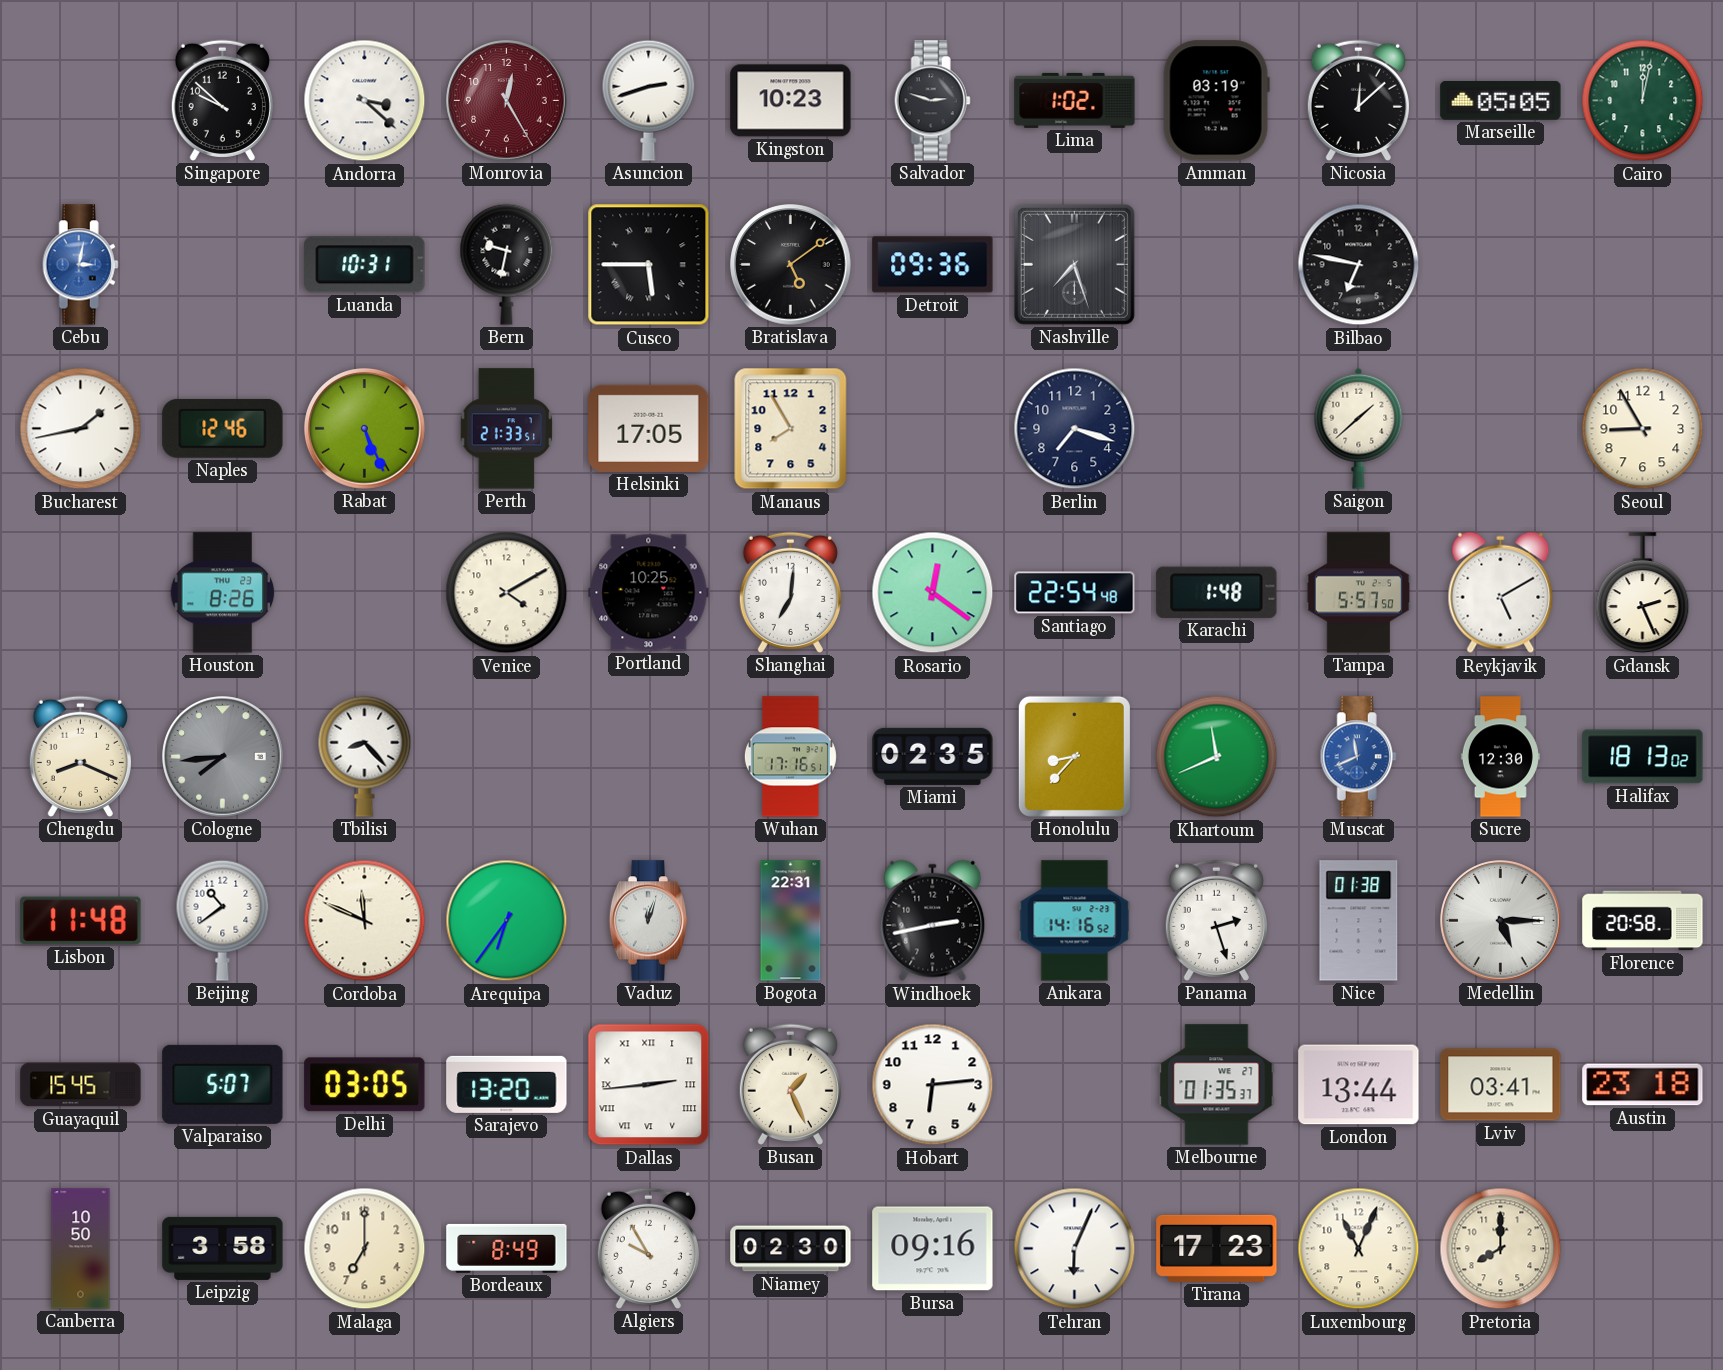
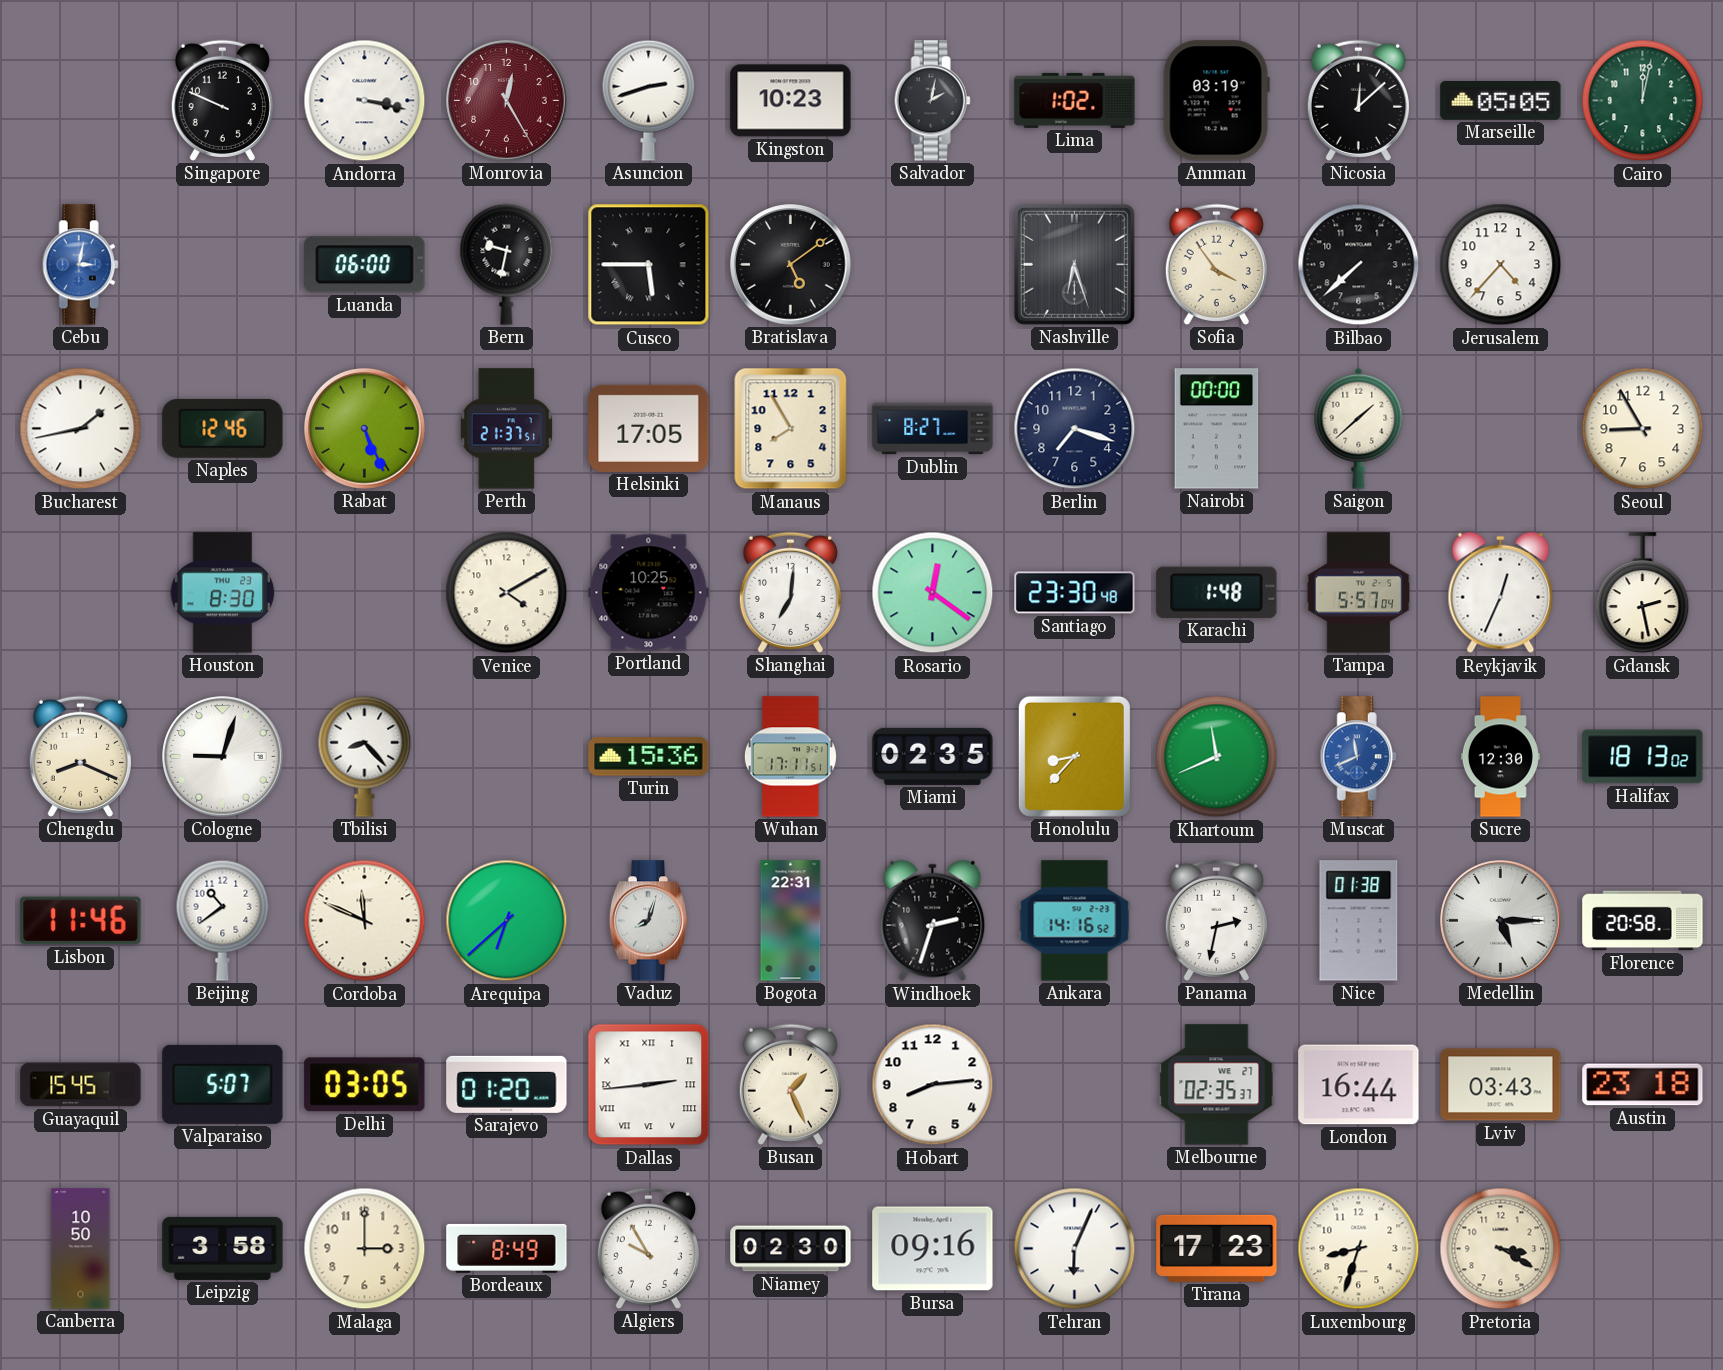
Singapore: 9:52 -> 9:49 (222, 100)
Andorra: 3:22 -> 3:17 (365, 101)
Salvador: 2:48 -> 2:02 (932, 101)
Luanda: 10:31 -> 06:00 (365, 265)
Detroit: 09:36 -> none (933, 265)
Nashville: 7:27 -> 6:27 (1074, 264)
Sofia: none -> 3:54 (1216, 264)
Bilbao: 6:47 -> 7:38 (1359, 265)
Jerusalem: none -> 4:37 (1501, 265)
Perth: 21:33 -> 21:37 (506, 429)
Dublin: none -> 8:27 (933, 429)
Nairobi: none -> 00:00 (1217, 429)
Houston: 8:26 -> 8:30 (223, 593)
Santiago: 22:54 -> 23:30 (1075, 593)
Tampa: 5:57:50 -> 5:57:04 (1358, 593)
Reykjavik: 5:10 -> 12:34 (1501, 593)
Gdansk: 2:26 -> 2:28 (1643, 593)
Cologne: 7:44 -> 9:03 (223, 757)
Cologne dial: grey -> white (223, 757)
Turin: none -> 15:36 (649, 757)
Wuhan: 17:16 -> 17:11 (790, 757)
Lisbon: 11:48 -> 11:46 (81, 921)
Arequipa: 6:36 -> 6:38 (507, 921)
Vaduz: 12:03 -> 8:03 (649, 921)
Windhoek: 2:43 -> 2:33 (933, 921)
Panama: 2:27 -> 2:32 (1216, 920)
Sarajevo: 13:20 -> 01:20 (507, 1084)
Hobart: 6:14 -> 8:14 (933, 1085)
Melbourne: 01:35 -> 02:35 (1217, 1085)
London: 13:44 -> 16:44 (1359, 1085)
Lviv: 03:41 -> 03:43 (1501, 1085)
Malaga: 7:00 -> 3:00 (365, 1249)
Luxembourg: 11:04 -> 8:33 (1359, 1249)
Pretoria: 8:00 -> 3:20 (1501, 1249)
